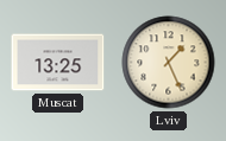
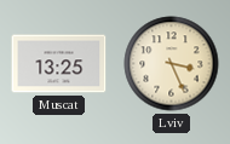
Lviv: 1:26 -> 3:26 (172, 64)
